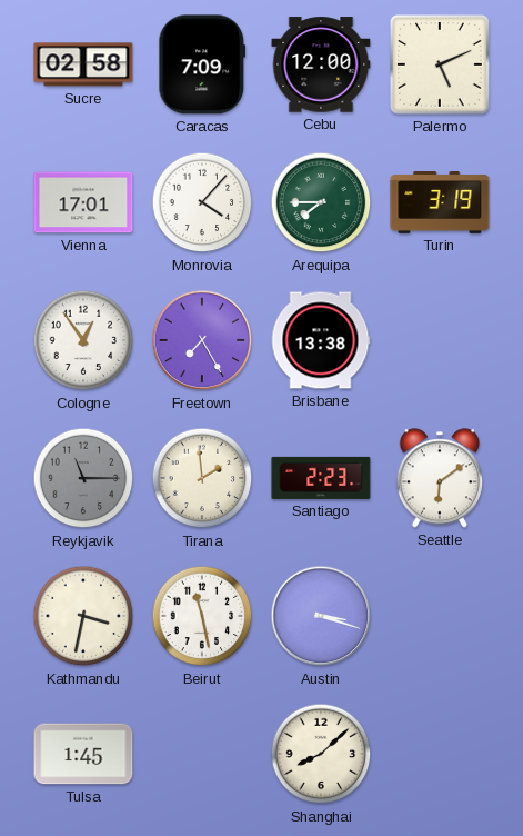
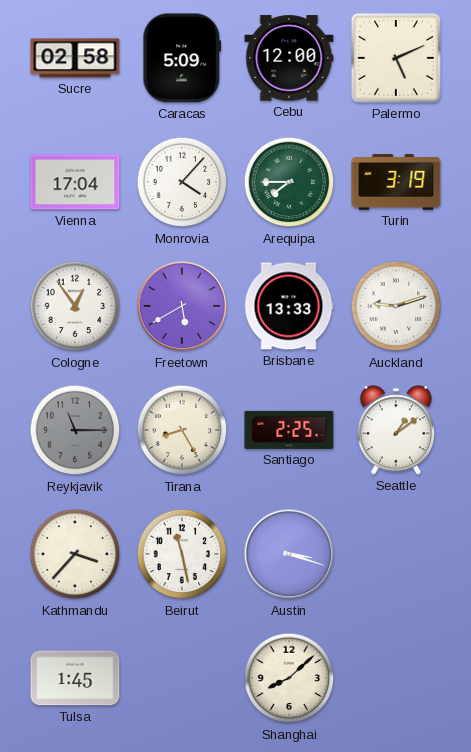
Caracas: 7:09 -> 5:09 (182, 58)
Vienna: 17:01 -> 17:04 (75, 182)
Freetown: 7:25 -> 5:40 (182, 306)
Brisbane: 13:38 -> 13:33 (289, 306)
Auckland: none -> 9:12 (396, 306)
Tirana: 1:59 -> 8:25 (182, 430)
Santiago: 2:23 -> 2:25 (289, 430)
Seattle: 6:09 -> 1:09 (396, 430)
Kathmandu: 3:32 -> 3:37 (75, 554)
